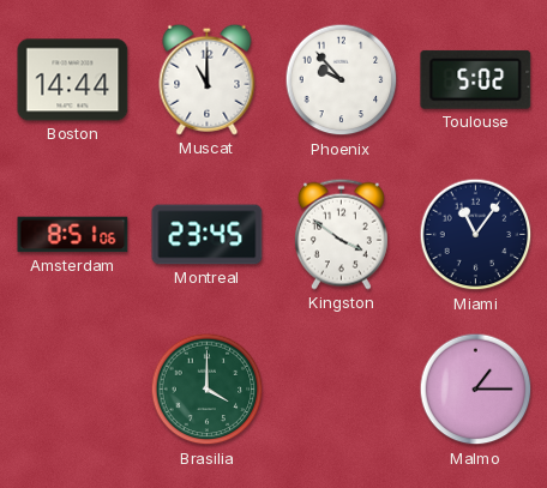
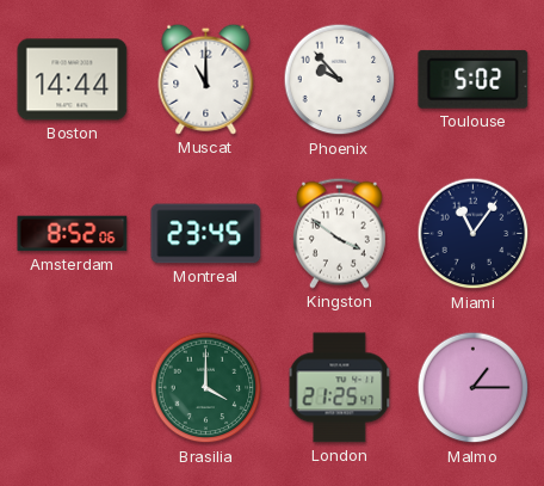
Amsterdam: 8:51 -> 8:52 (73, 234)
London: none -> 21:25 (340, 388)
